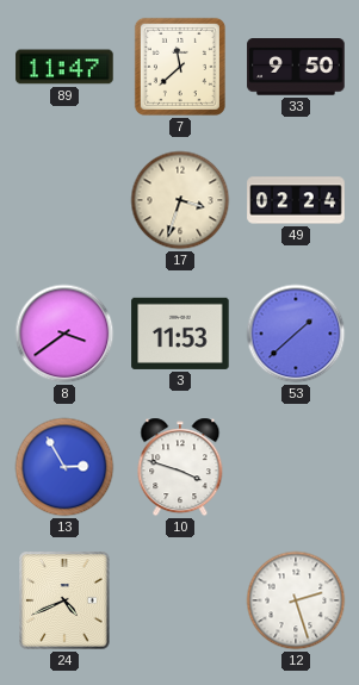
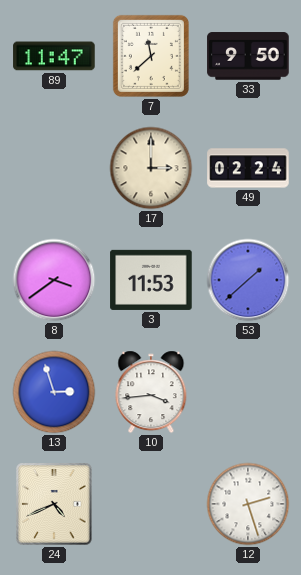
17: 3:33 -> 3:00 (151, 168)
13: 2:55 -> 2:57 (54, 392)
10: 3:48 -> 3:44 (151, 392)
